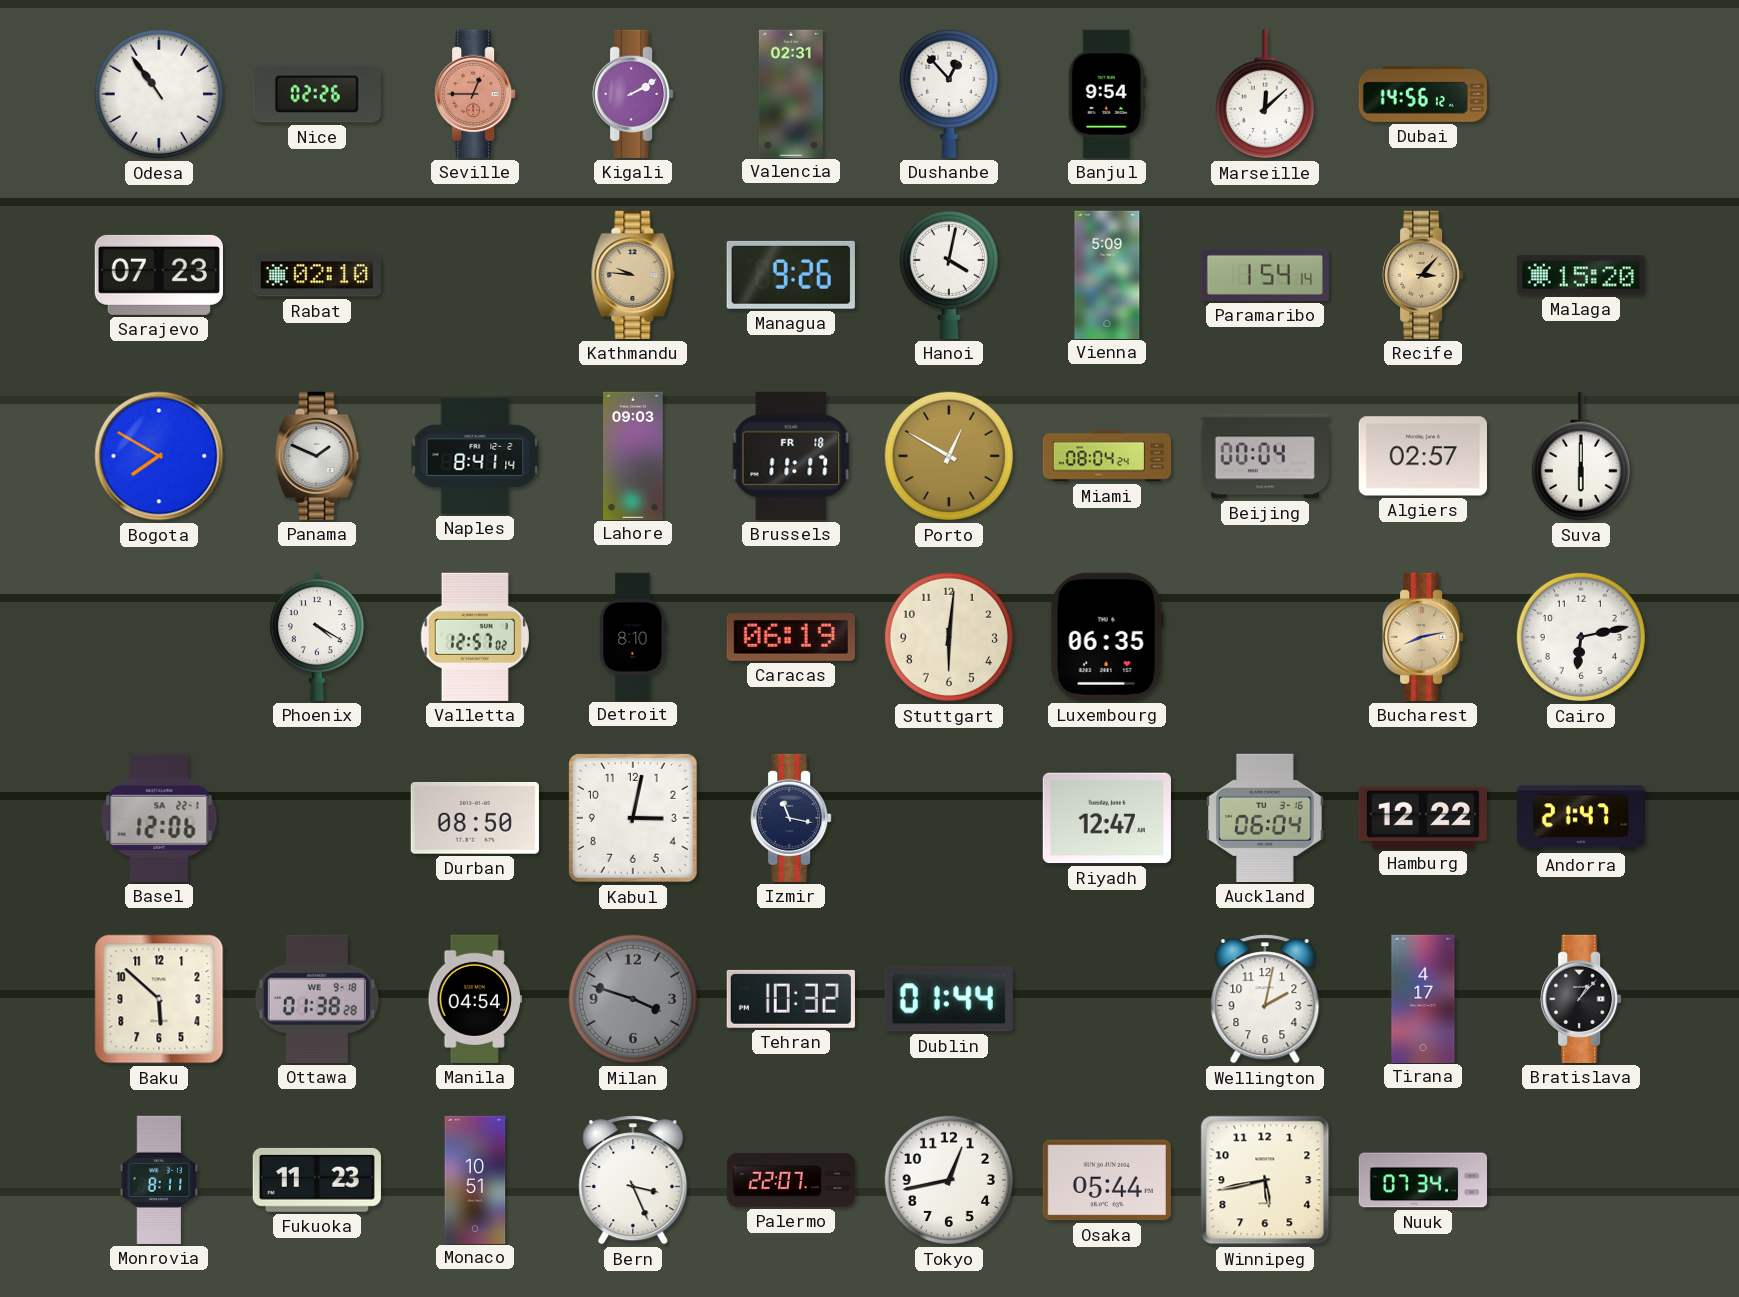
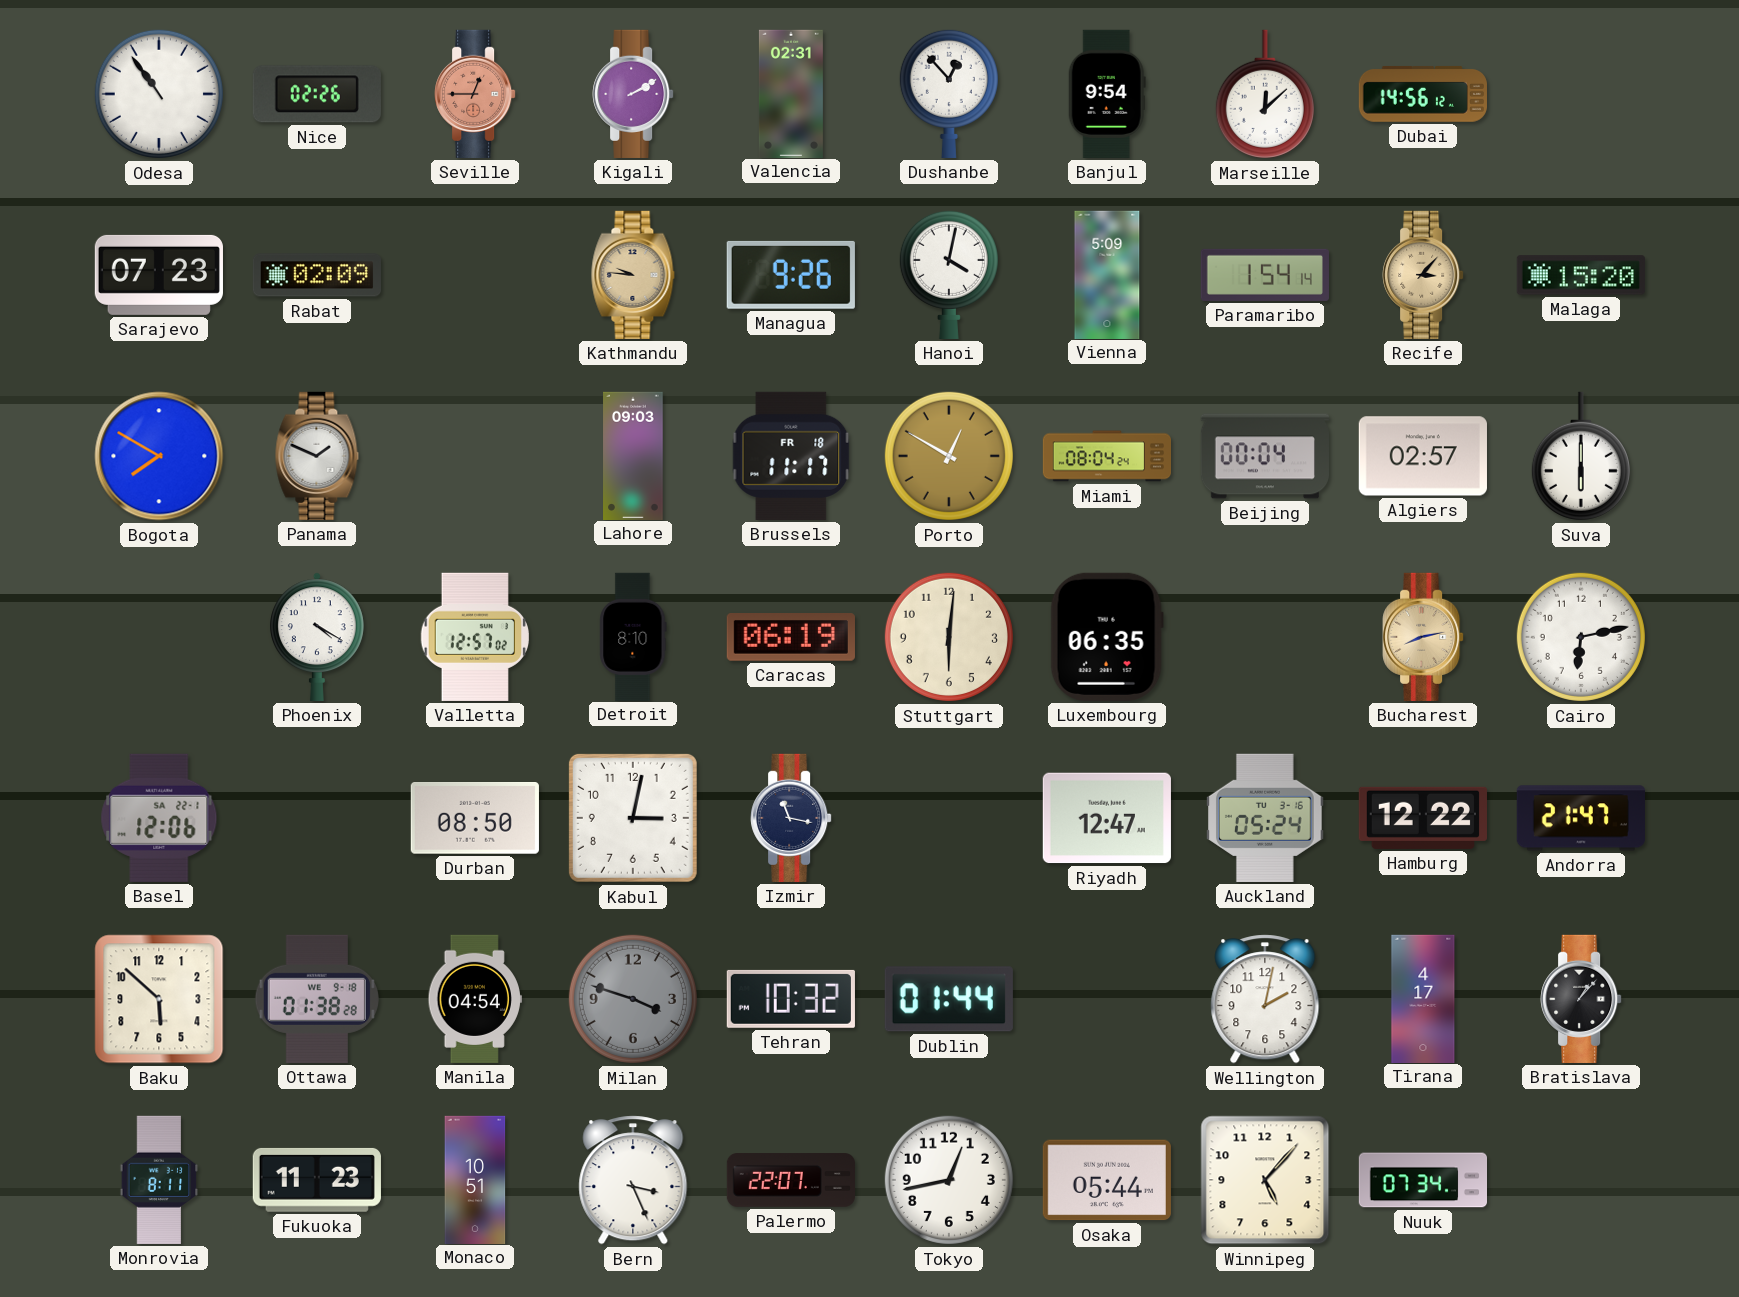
Rabat: 02:10 -> 02:09 (317, 275)
Naples: 8:41 -> none (475, 456)
Auckland: 06:04 -> 05:24 (1266, 818)
Winnipeg: 5:43 -> 5:07 (1265, 1180)
